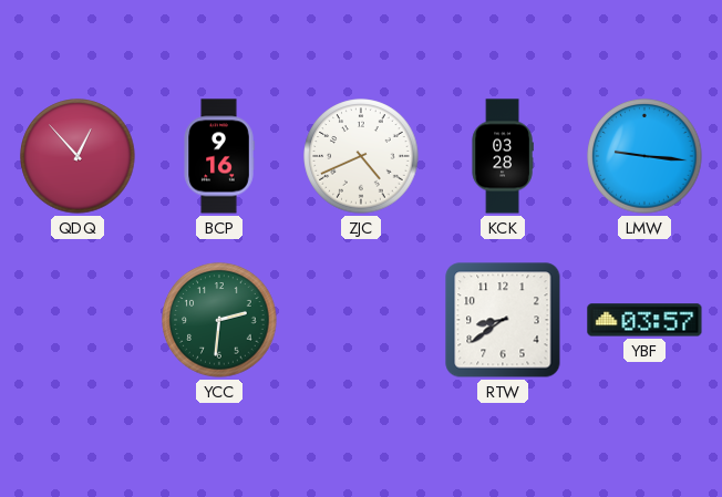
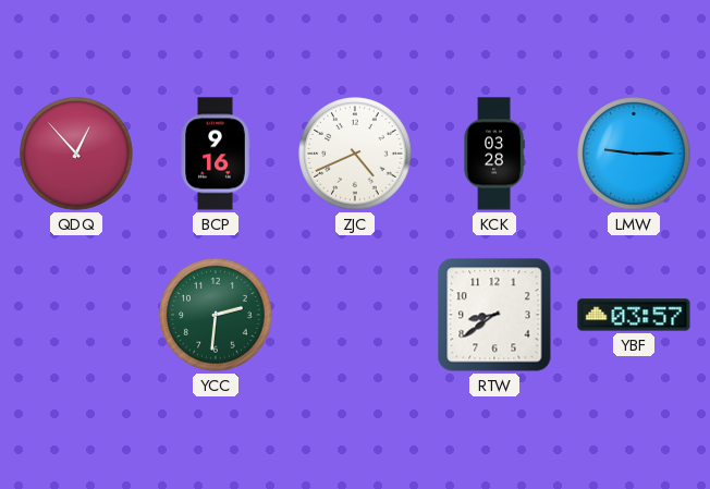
LMW: 9:16 -> 9:15 (634, 154)
